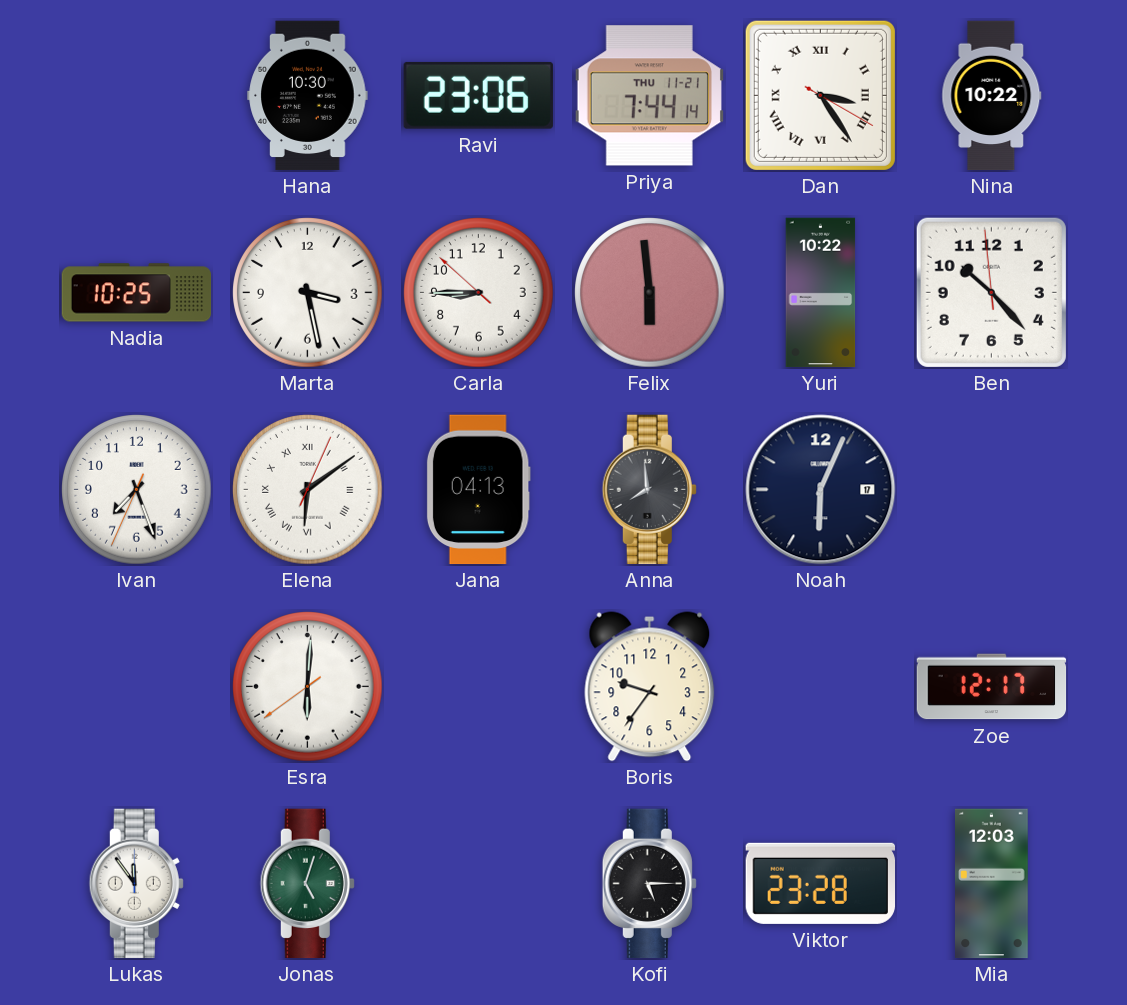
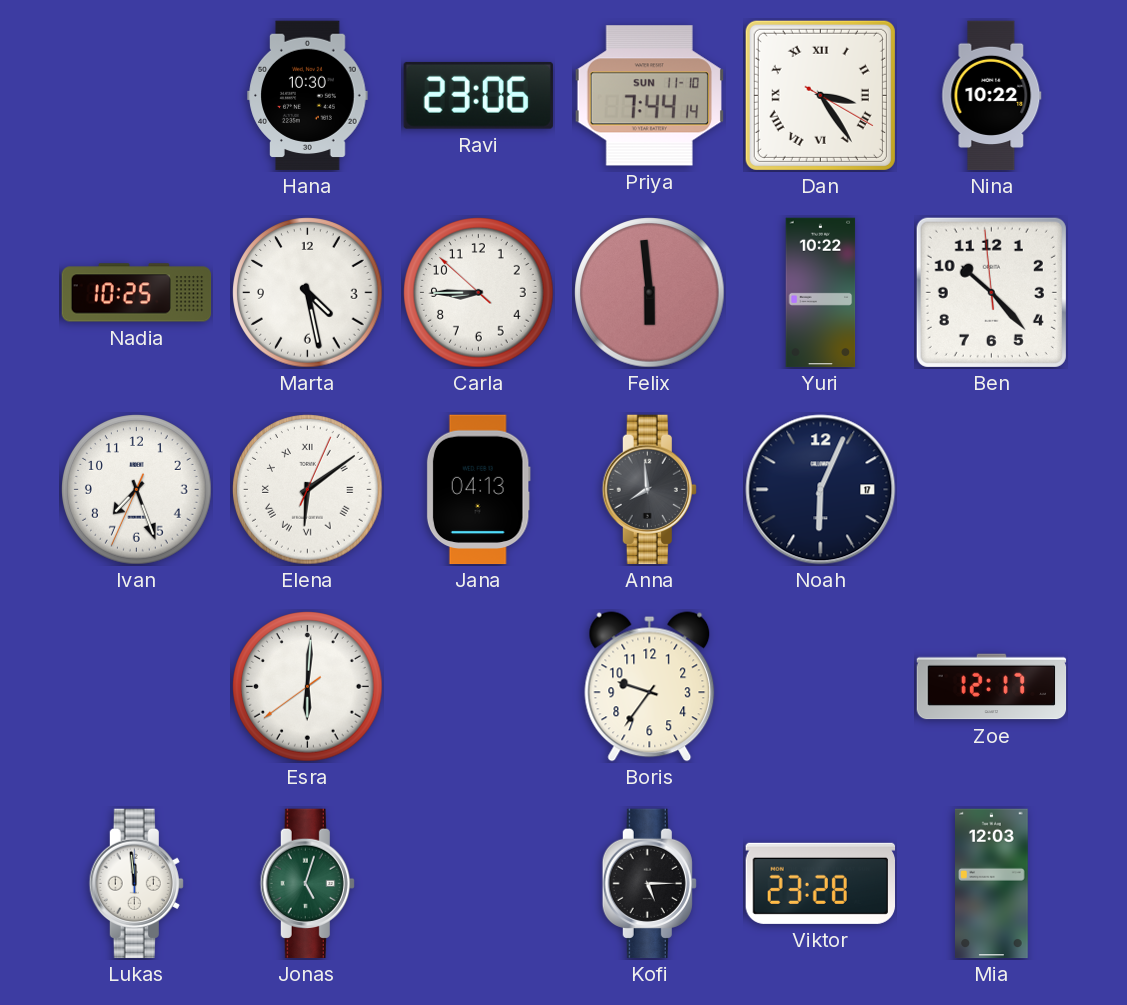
Priya date: THU 11-21 -> SUN 11-10 (649, 96)
Marta: 3:28 -> 4:28 (308, 293)
Lukas: 11:54 -> 11:59 (136, 884)
